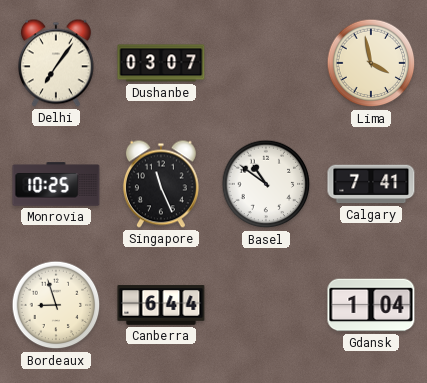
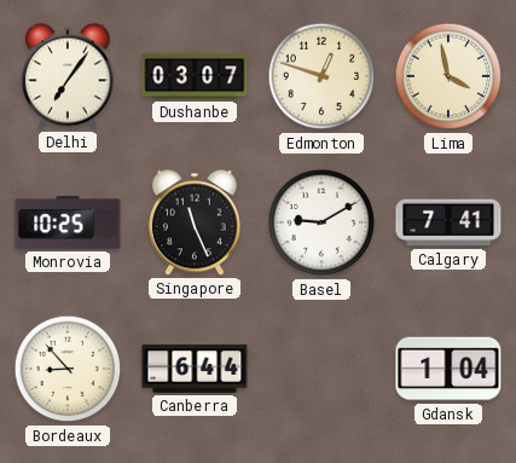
Edmonton: none -> 12:48 (321, 76)
Basel: 10:51 -> 9:10 (321, 222)
Bordeaux: 8:57 -> 8:53 (68, 369)
